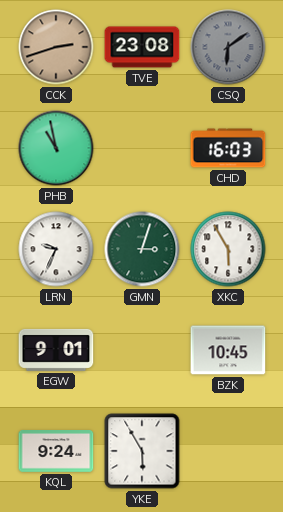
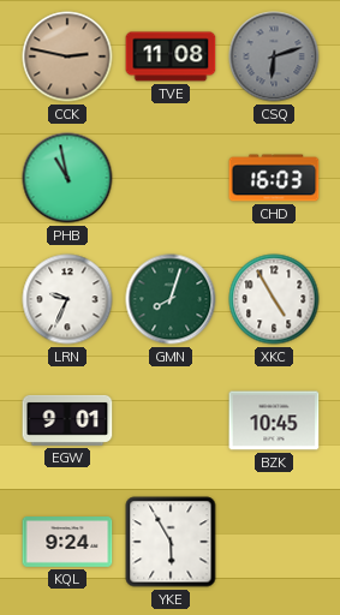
CCK: 2:42 -> 2:47 (67, 56)
TVE: 23:08 -> 11:08 (171, 56)
CSQ: 6:09 -> 6:12 (274, 56)
GMN: 3:03 -> 8:03 (171, 299)
XKC: 5:55 -> 4:55 (274, 299)
